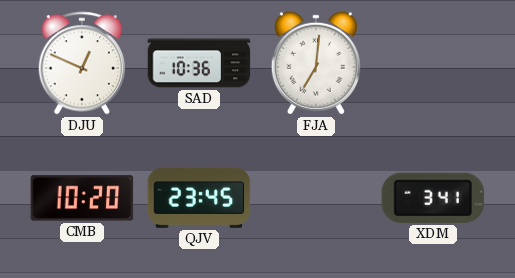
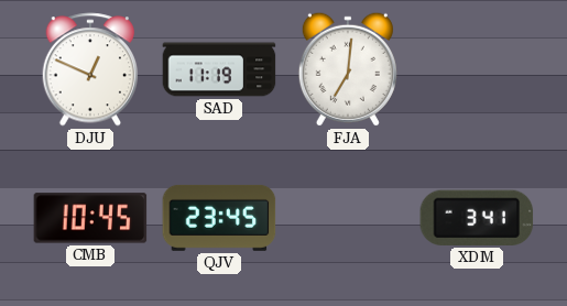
SAD: 10:36 -> 11:19 (219, 69)
CMB: 10:20 -> 10:45 (90, 218)
